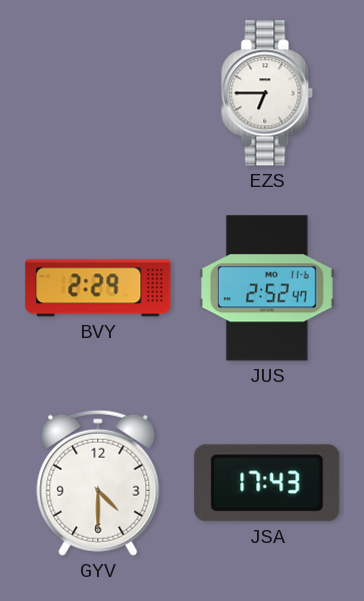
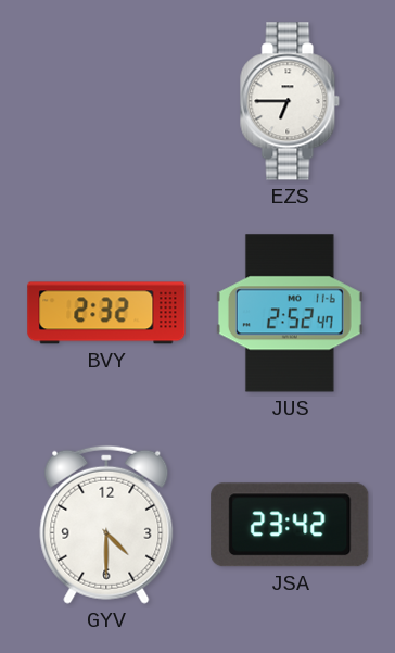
BVY: 2:29 -> 2:32 (106, 313)
JSA: 17:43 -> 23:42 (290, 525)
